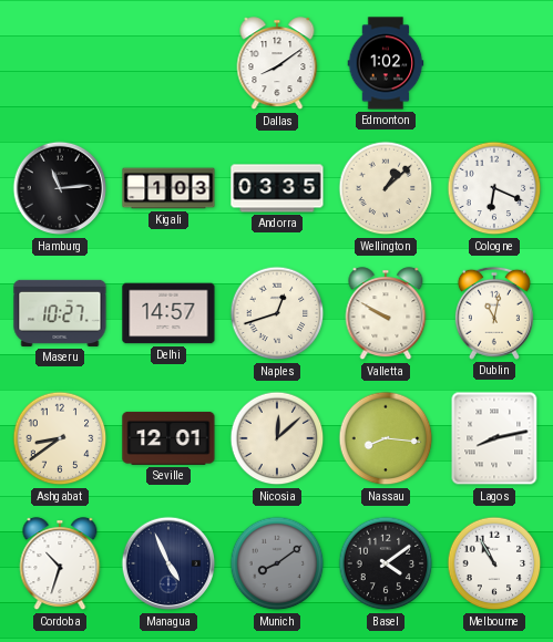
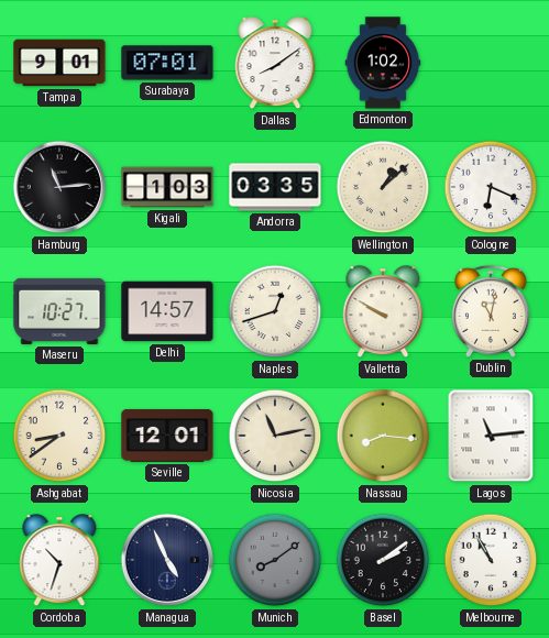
Tampa: none -> 9:01 (59, 63)
Surabaya: none -> 07:01 (167, 63)
Nicosia: 12:08 -> 11:13 (275, 436)
Lagos: 8:13 -> 11:14 (491, 436)
Basel: 4:09 -> 2:09 (383, 560)
